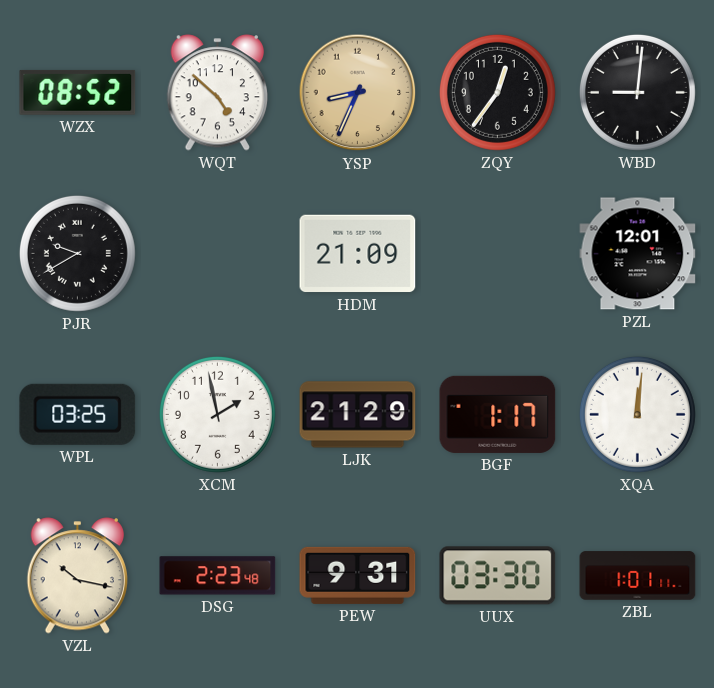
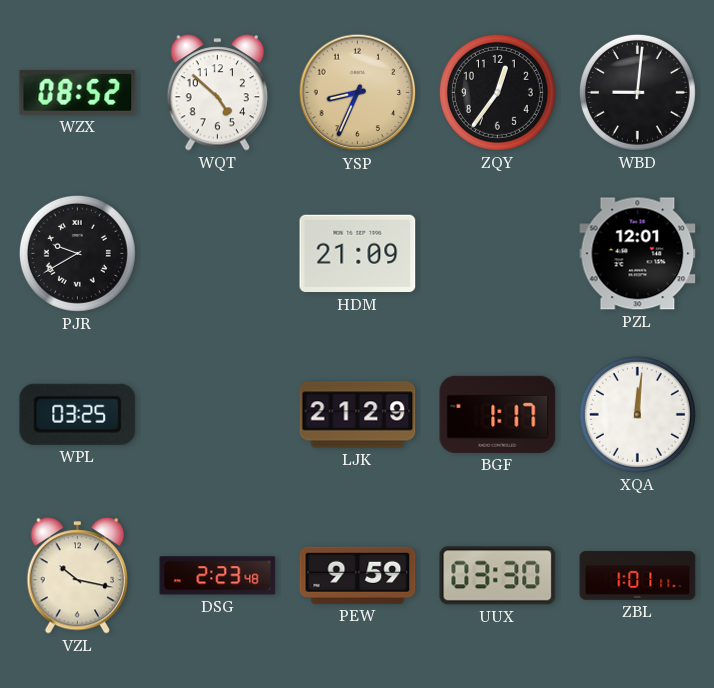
XCM: 1:58 -> none (217, 414)
PEW: 9:31 -> 9:59 (358, 575)
